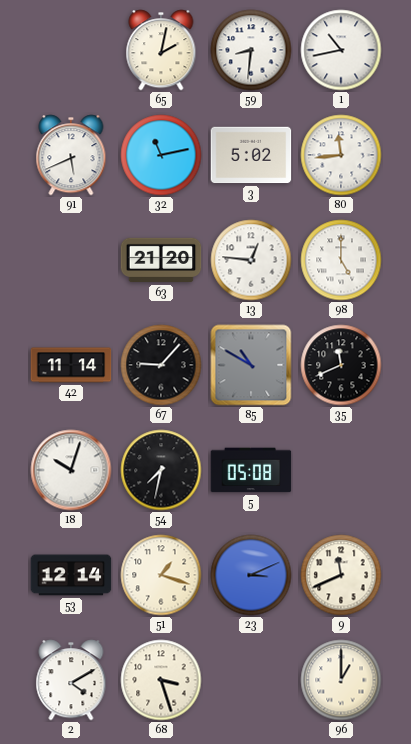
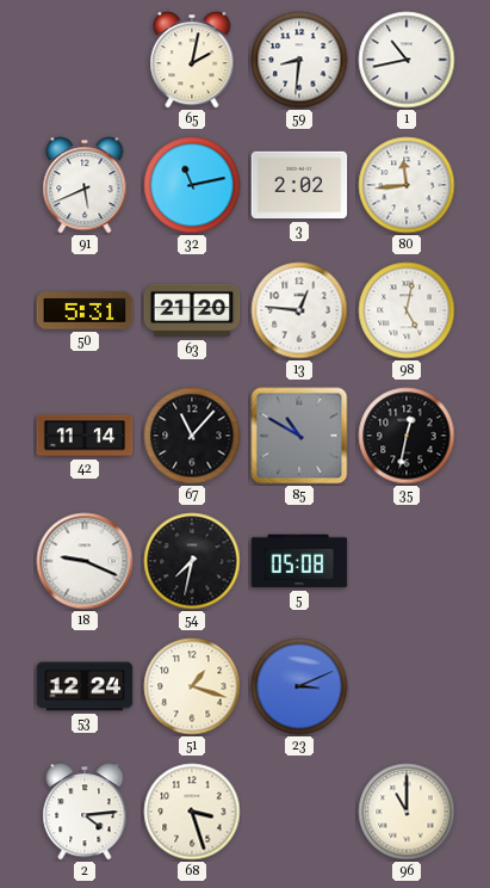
3: 5:02 -> 2:02 (299, 185)
50: none -> 5:31 (85, 310)
98: 5:00 -> 5:02 (407, 310)
67: 9:07 -> 11:07 (192, 436)
35: 11:41 -> 12:32 (407, 436)
18: 10:03 -> 9:19 (85, 561)
53: 12:14 -> 12:24 (85, 686)
9: 11:41 -> none (341, 575)
2: 4:10 -> 4:14 (85, 812)
96: 1:00 -> 11:00 (407, 812)
